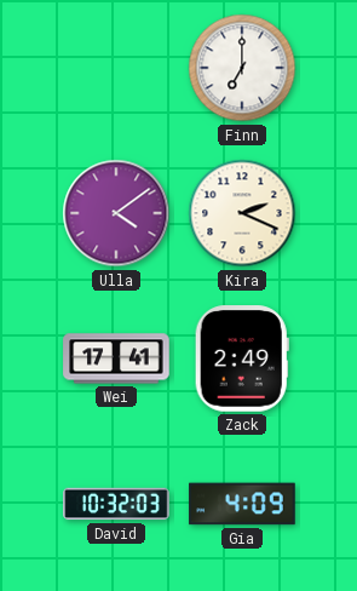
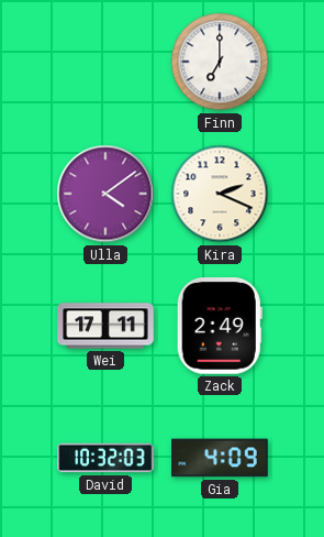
Wei: 17:41 -> 17:11 (105, 326)
